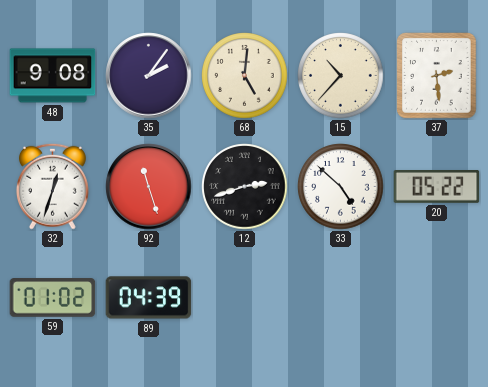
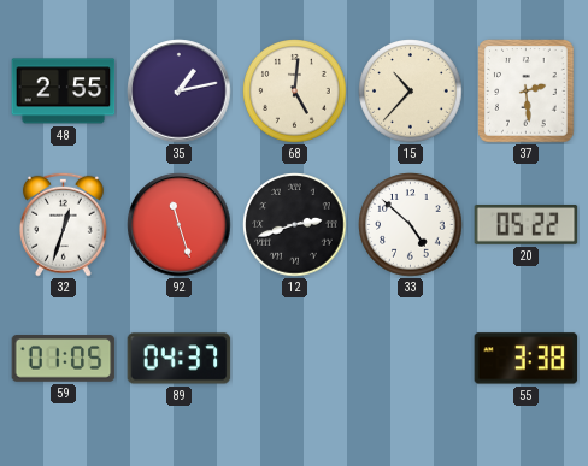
48: 9:08 -> 2:55 (64, 92)
35: 2:06 -> 1:13 (180, 92)
59: 01:02 -> 01:05 (64, 359)
89: 04:39 -> 04:37 (180, 359)
55: none -> 3:38 (527, 359)
